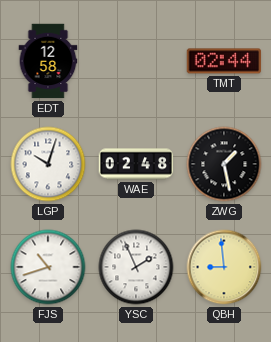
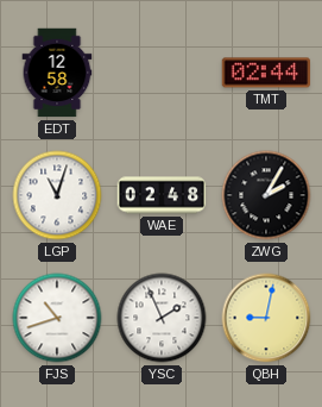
LGP: 10:03 -> 11:03 (57, 195)
ZWG: 1:28 -> 2:05 (266, 195)
QBH: 8:59 -> 9:02 (266, 318)
